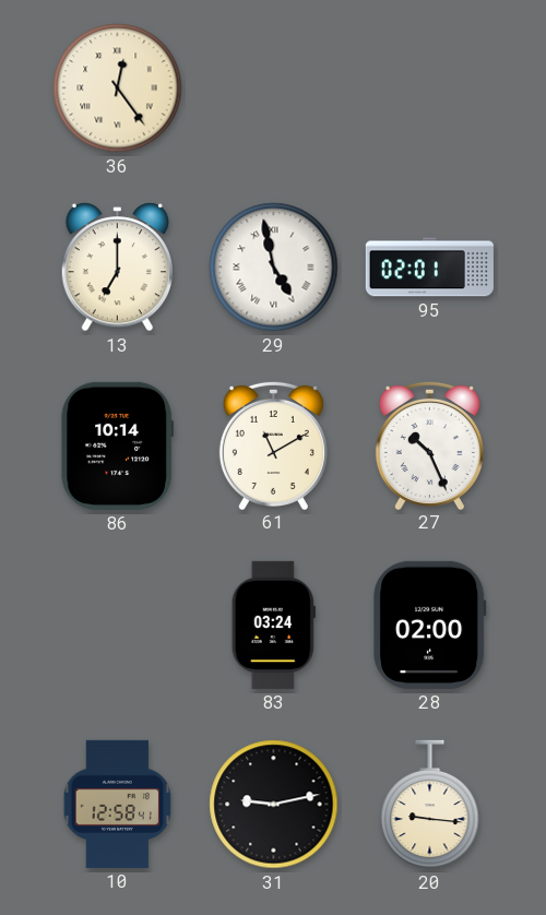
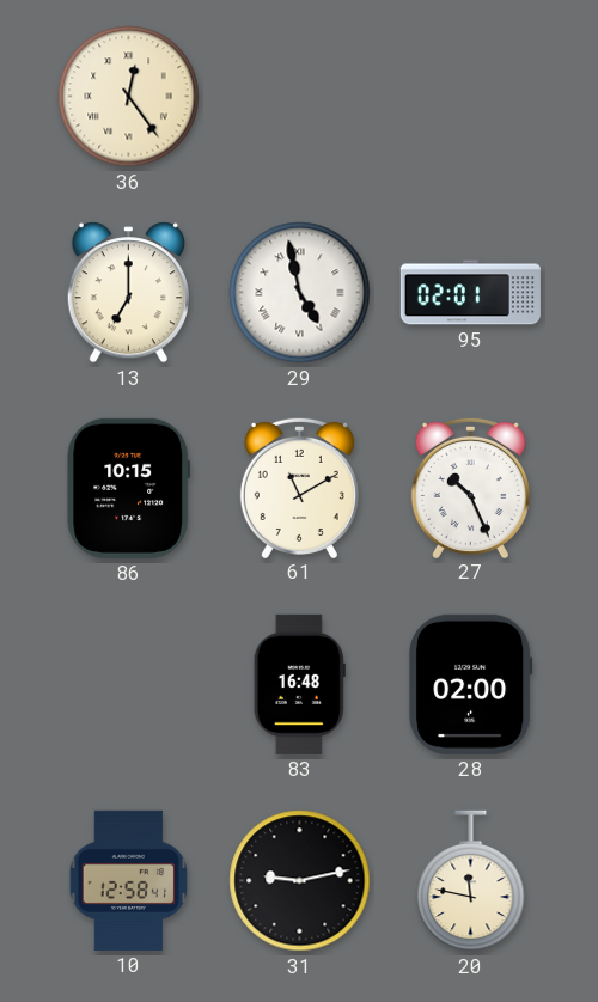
86: 10:14 -> 10:15 (128, 488)
83: 03:24 -> 16:48 (299, 684)
20: 9:16 -> 11:47 (471, 881)
